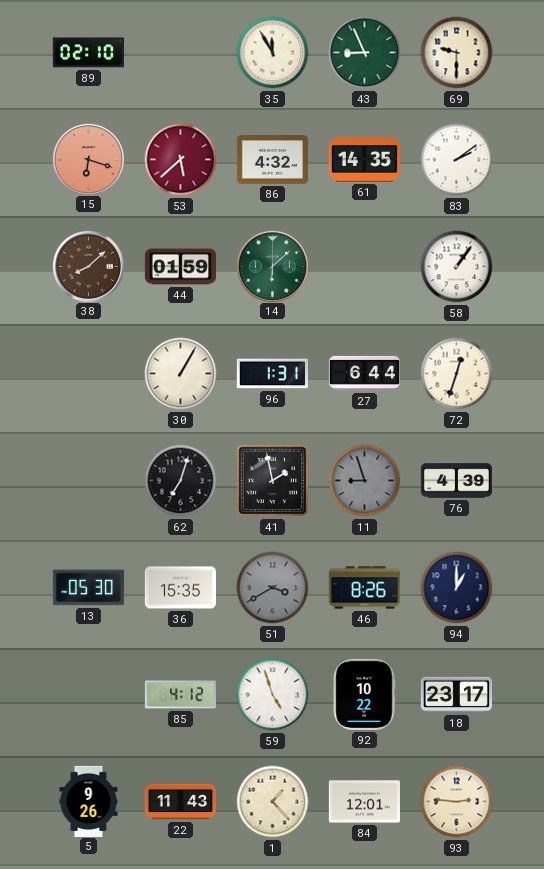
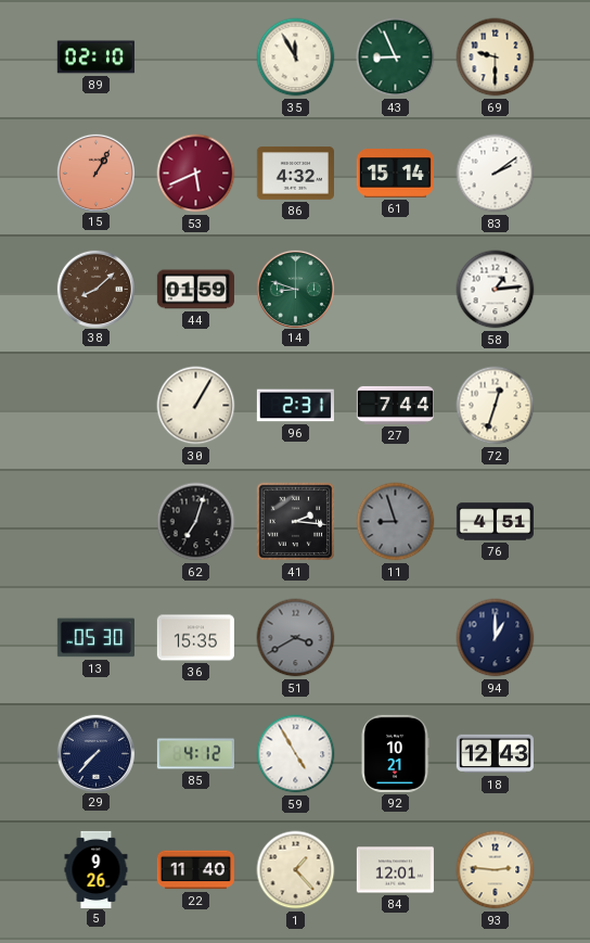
15: 6:18 -> 1:05 (95, 173)
53: 5:38 -> 5:41 (196, 174)
61: 14:35 -> 15:14 (395, 174)
14: 6:08 -> 8:48 (295, 289)
58: 1:06 -> 1:14 (496, 290)
96: 1:31 -> 2:31 (295, 406)
27: 6:44 -> 7:44 (395, 405)
41: 1:58 -> 2:16 (296, 522)
76: 4:39 -> 4:51 (495, 522)
46: 8:26 -> none (364, 588)
29: none -> 7:37 (95, 753)
59: 4:57 -> 4:55 (296, 754)
92: 10:22 -> 10:21 (395, 753)
18: 23:17 -> 12:43 (495, 754)
22: 11:43 -> 11:40 (195, 870)
